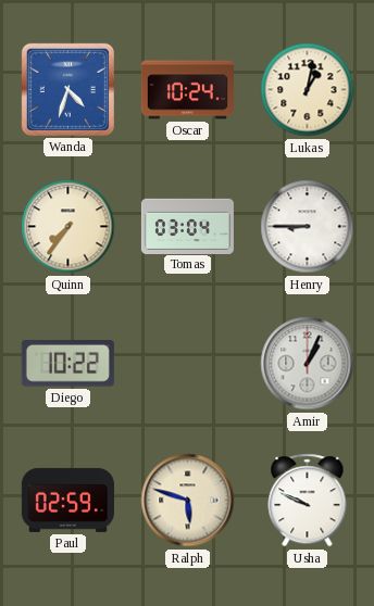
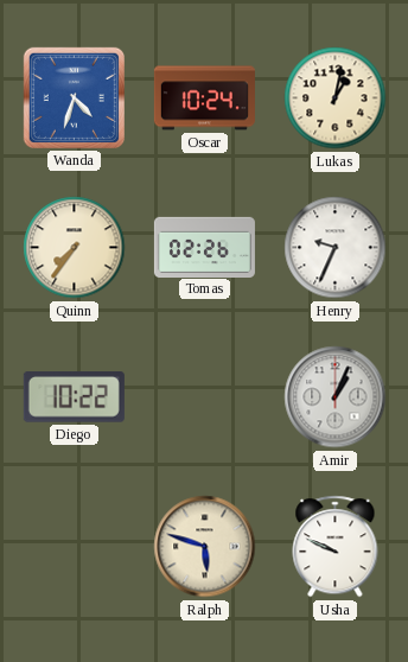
Tomas: 03:04 -> 02:26 (204, 247)
Henry: 8:45 -> 9:34 (336, 248)
Paul: 02:59 -> none (67, 500)
